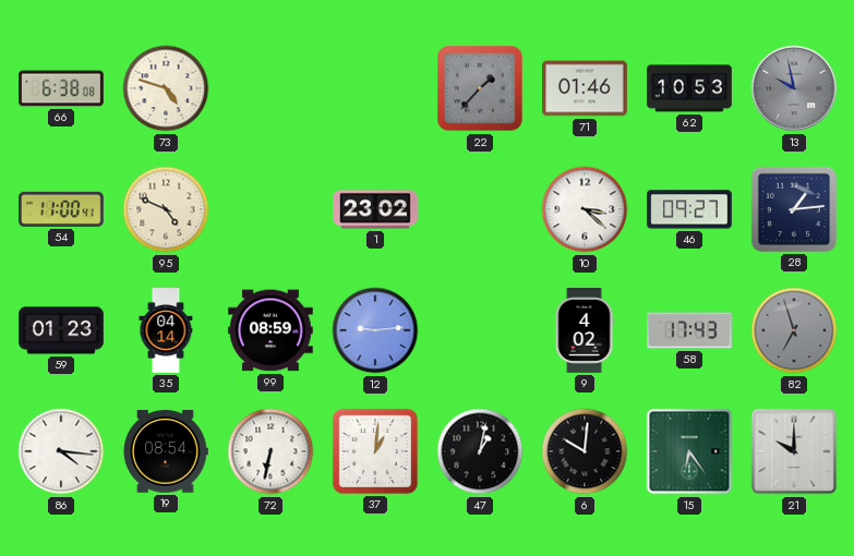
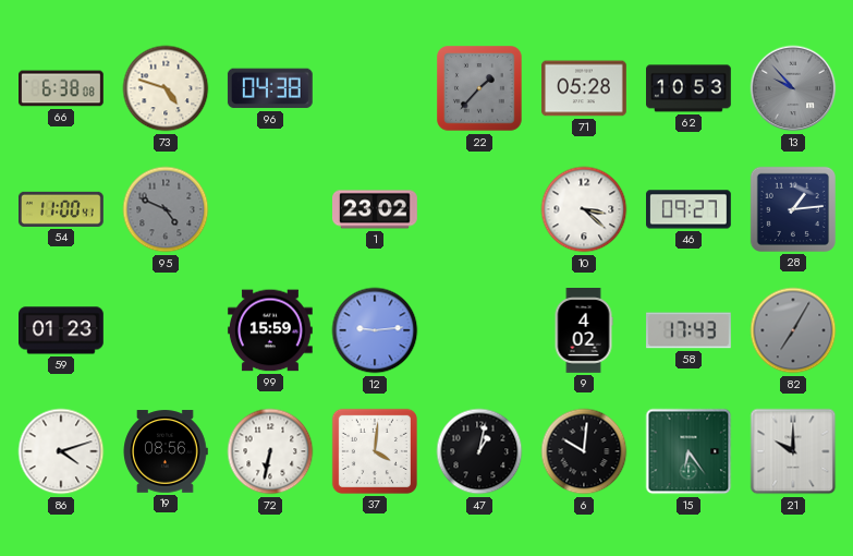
96: none -> 04:38 (270, 88)
71: 01:46 -> 05:28 (585, 88)
13: 9:58 -> 9:53 (793, 88)
95 dial: cream -> grey (166, 209)
35: 04:14 -> none (166, 330)
99: 08:59 -> 15:59 (270, 330)
82: 6:57 -> 7:05 (793, 330)
86: 4:16 -> 4:12 (61, 451)
19: 08:54 -> 08:56 (166, 451)
37: 1:01 -> 4:01 (375, 451)
